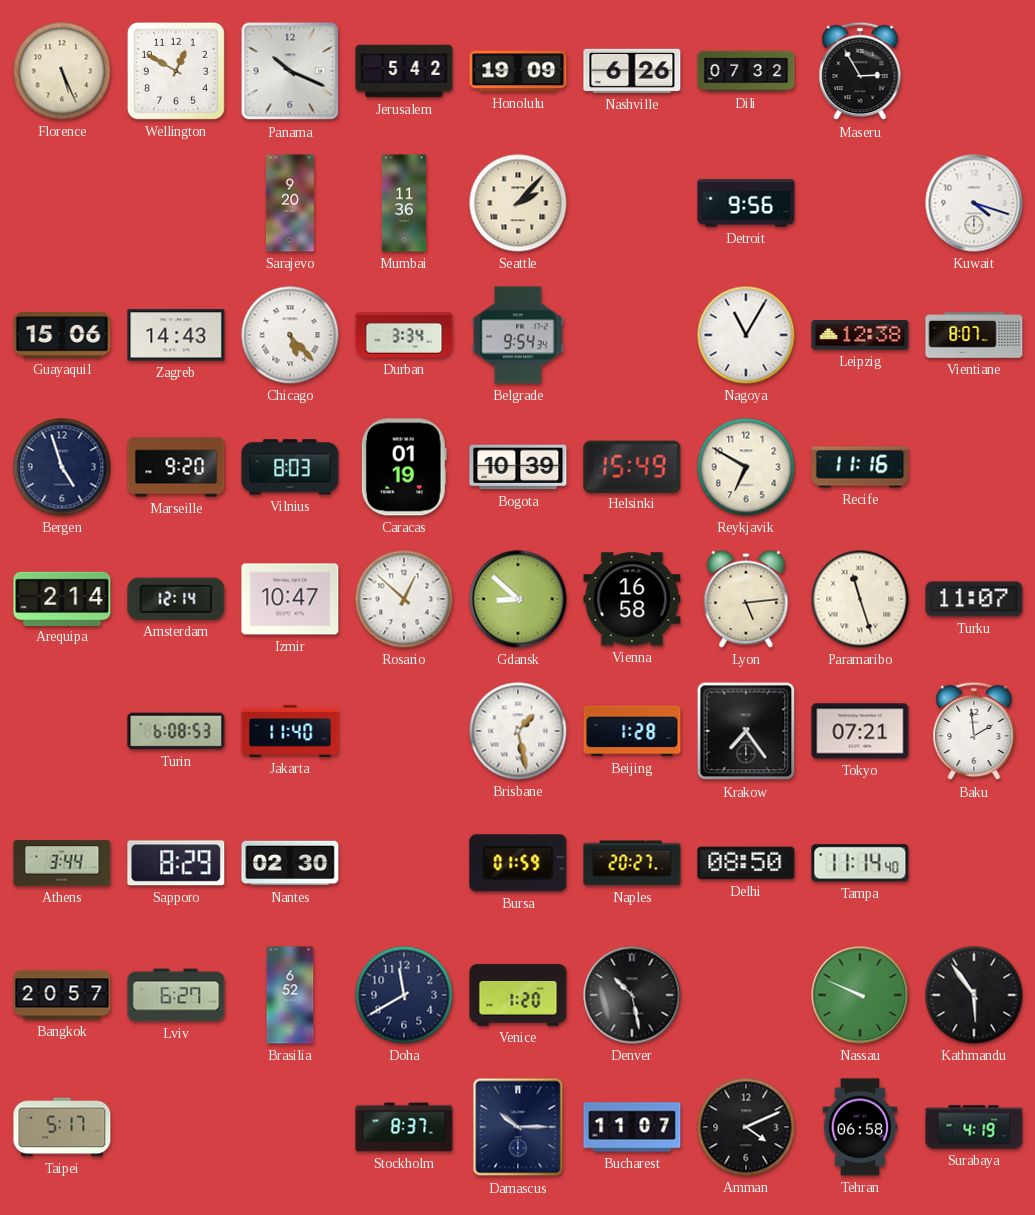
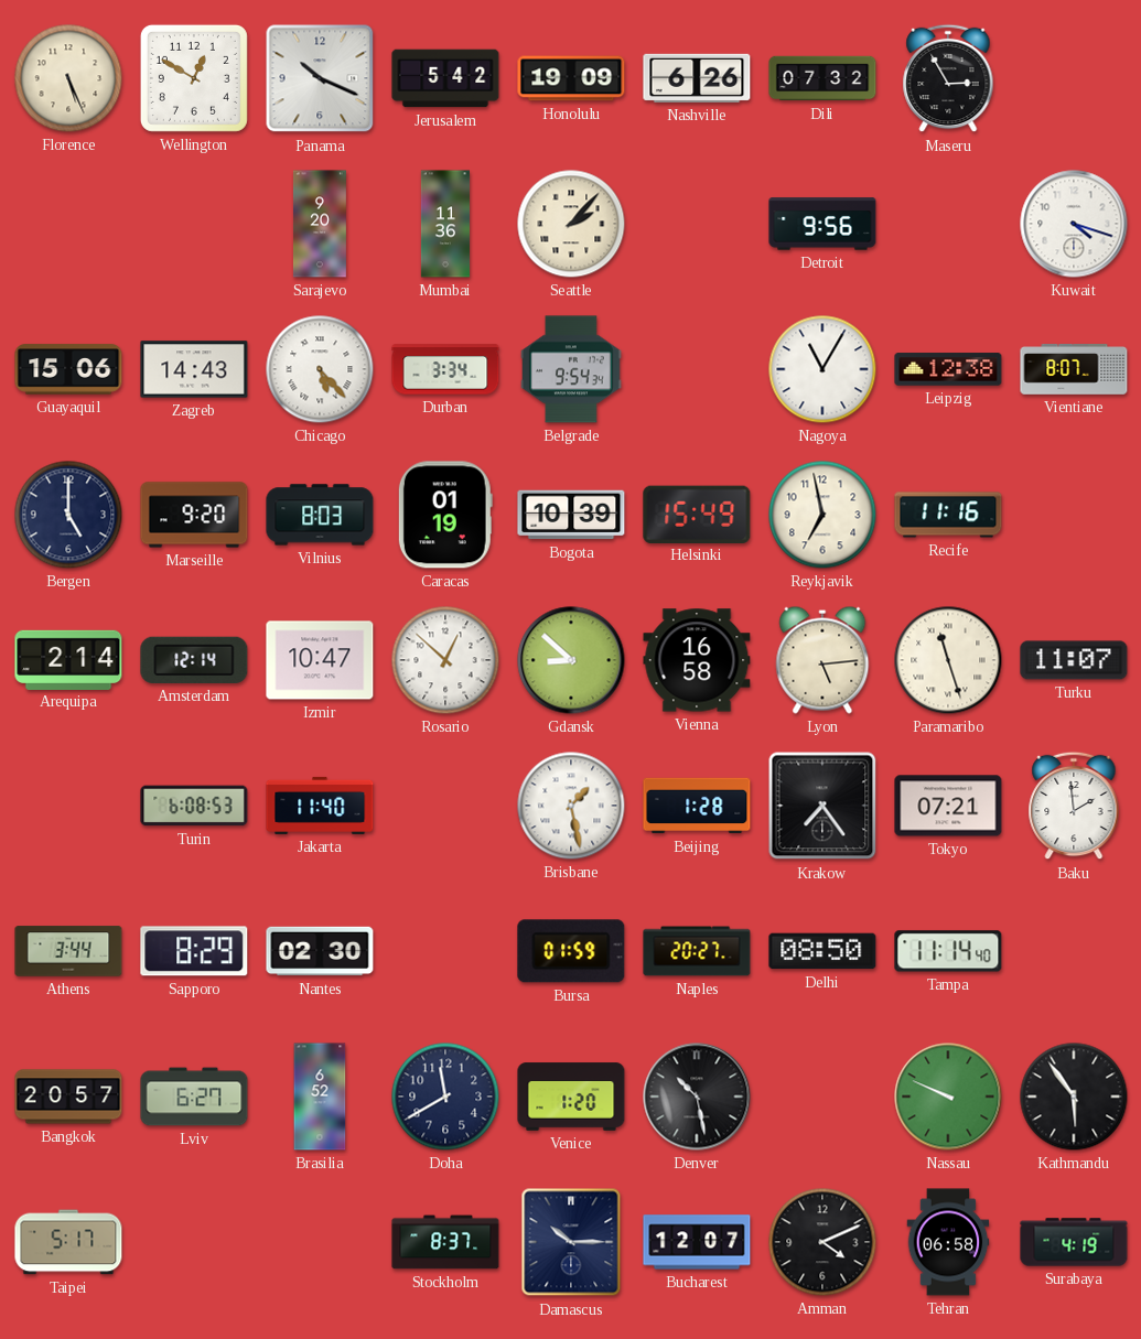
Bergen: 4:57 -> 5:00 (68, 515)
Reykjavik: 6:50 -> 6:58 (822, 515)
Bucharest: 11:07 -> 12:07 (697, 1242)
